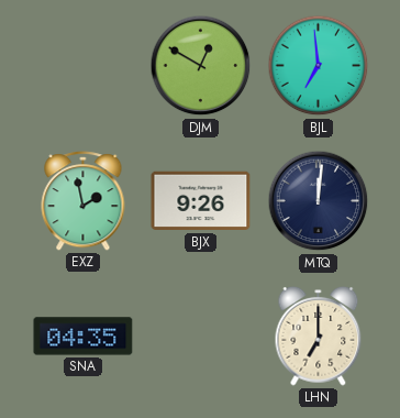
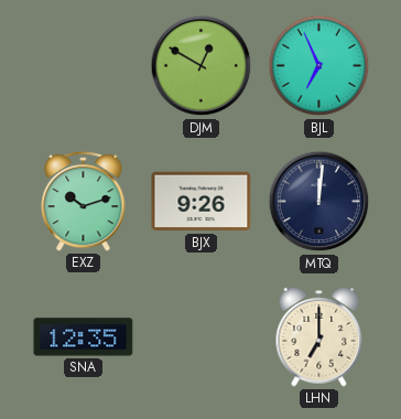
BJL: 6:59 -> 6:56 (319, 66)
EXZ: 1:58 -> 10:12 (84, 202)
SNA: 04:35 -> 12:35 (84, 337)
